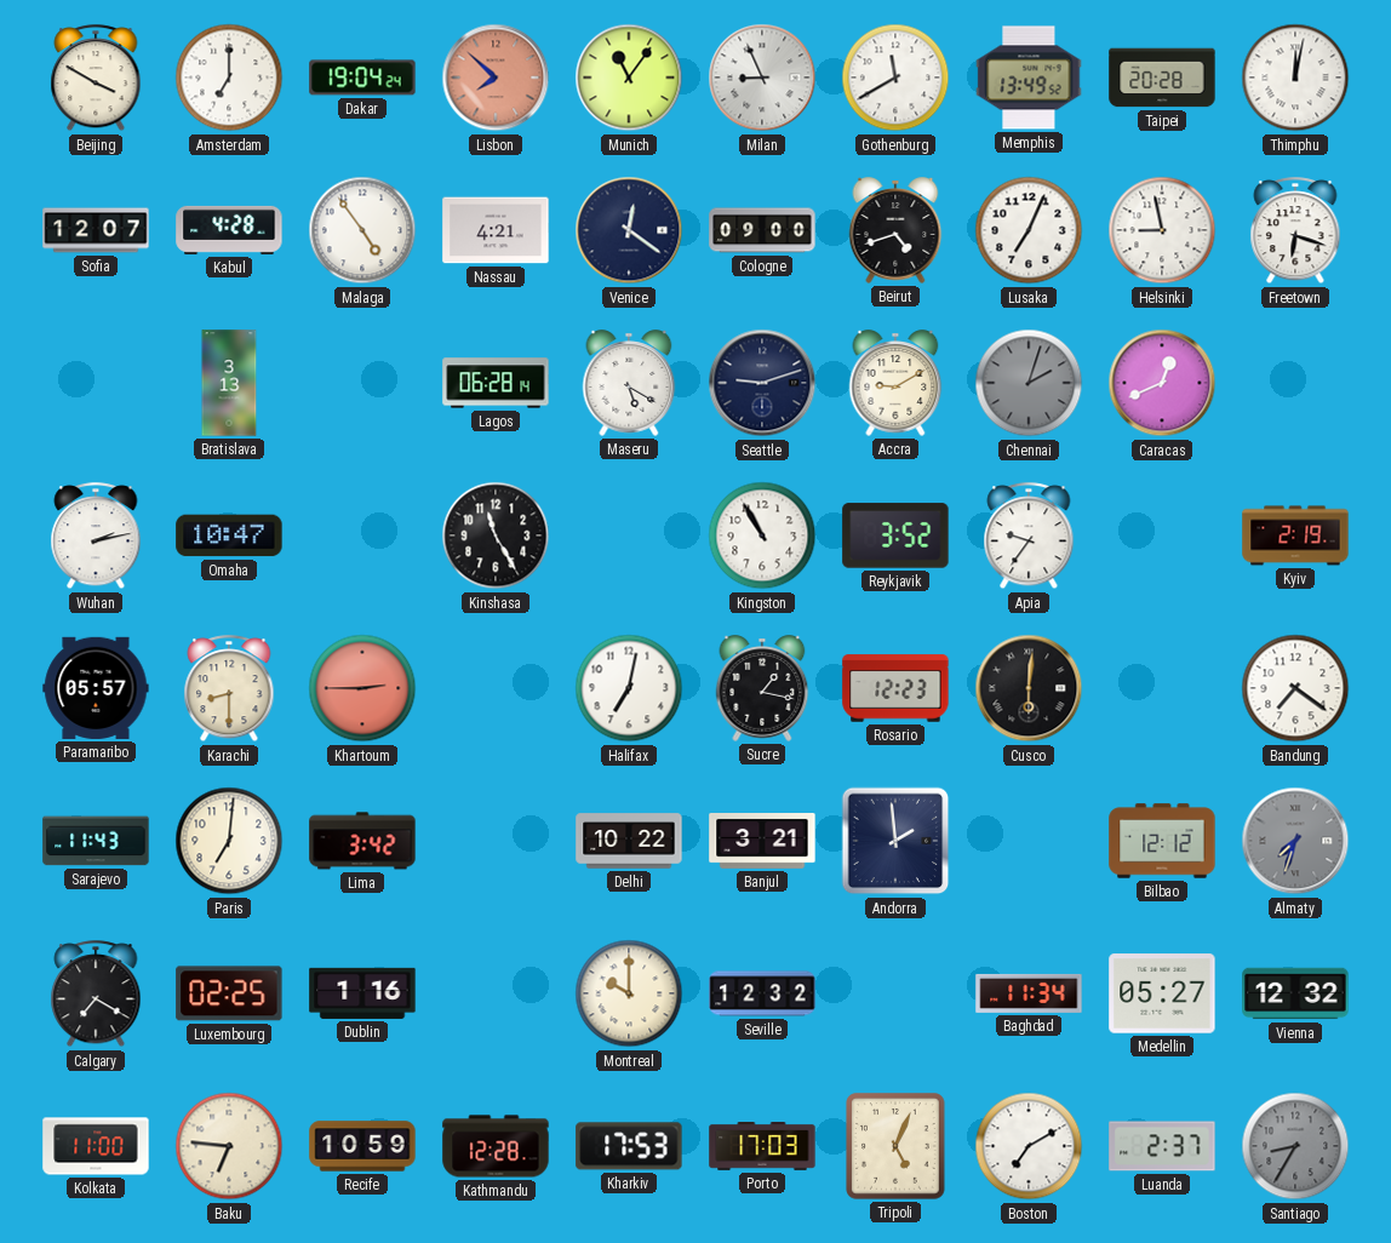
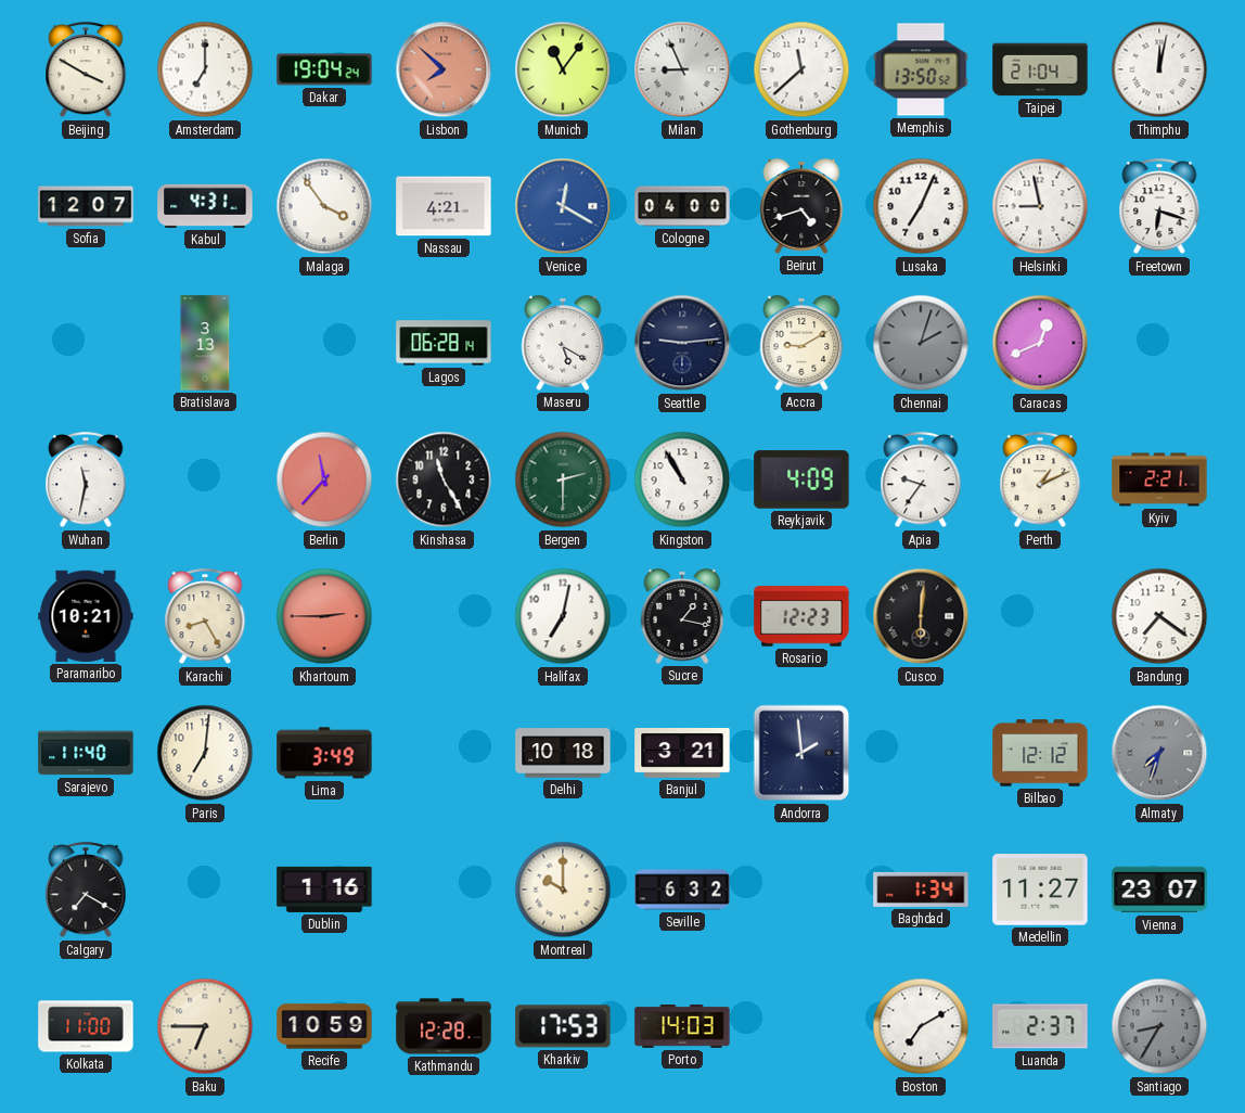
Gothenburg: 11:40 -> 11:38 (801, 69)
Memphis: 13:49 -> 13:50 (921, 69)
Taipei: 20:28 -> 21:04 (1040, 69)
Kabul: 4:28 -> 4:31 (205, 206)
Malaga: 4:54 -> 3:54 (324, 206)
Venice: 12:21 -> 12:20 (563, 206)
Venice dial: navy -> blue (563, 206)
Cologne: 09:00 -> 04:00 (682, 206)
Seattle: 9:12 -> 9:14 (682, 343)
Wuhan: 2:13 -> 11:32 (86, 481)
Omaha: 10:47 -> none (229, 535)
Berlin: none -> 11:37 (324, 479)
Bergen: none -> 2:30 (563, 479)
Reykjavik: 3:52 -> 4:09 (801, 479)
Perth: none -> 1:11 (1040, 481)
Kyiv: 2:19 -> 2:21 (1159, 479)
Paramaribo: 05:57 -> 10:21 (86, 616)
Karachi: 8:30 -> 8:25 (205, 617)
Sarajevo: 11:43 -> 11:40 (86, 753)
Lima: 3:42 -> 3:49 (324, 753)
Delhi: 10:22 -> 10:18 (563, 753)
Luxembourg: 02:25 -> none (229, 993)
Seville: 12:32 -> 6:32 (682, 890)
Baghdad: 11:34 -> 1:34 (921, 890)
Medellin: 05:27 -> 11:27 (1040, 890)
Vienna: 12:32 -> 23:07 (1159, 890)
Baku: 6:46 -> 6:45 (205, 1026)
Porto: 17:03 -> 14:03 (682, 1027)
Tripoli: 5:04 -> none (895, 1146)
